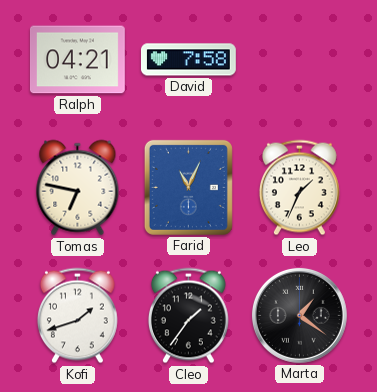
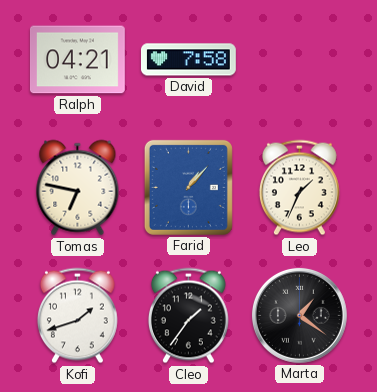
Farid: 11:04 -> 1:07 (188, 187)
